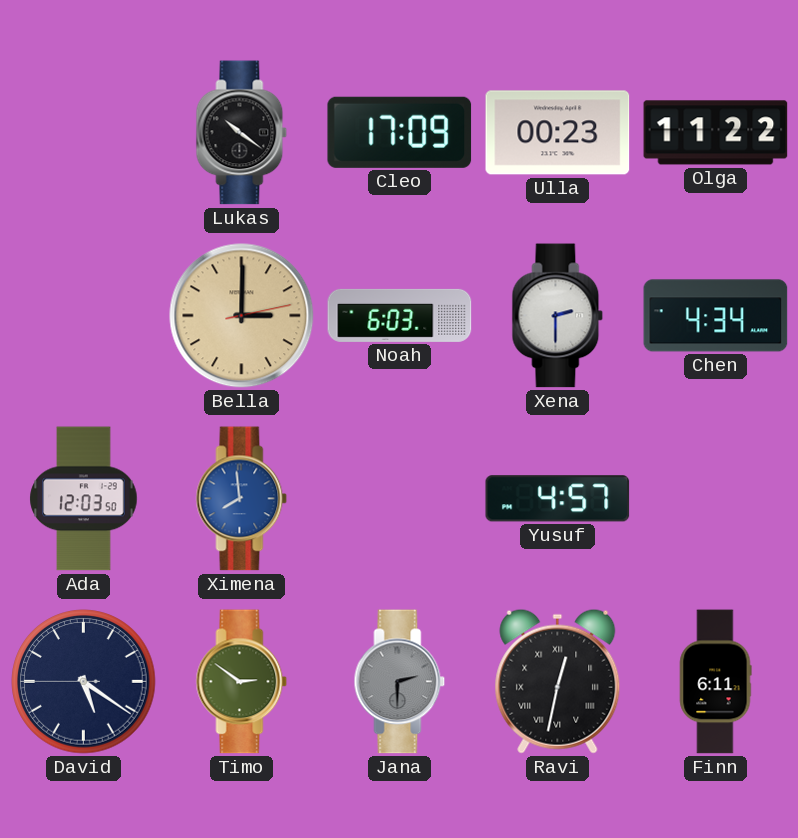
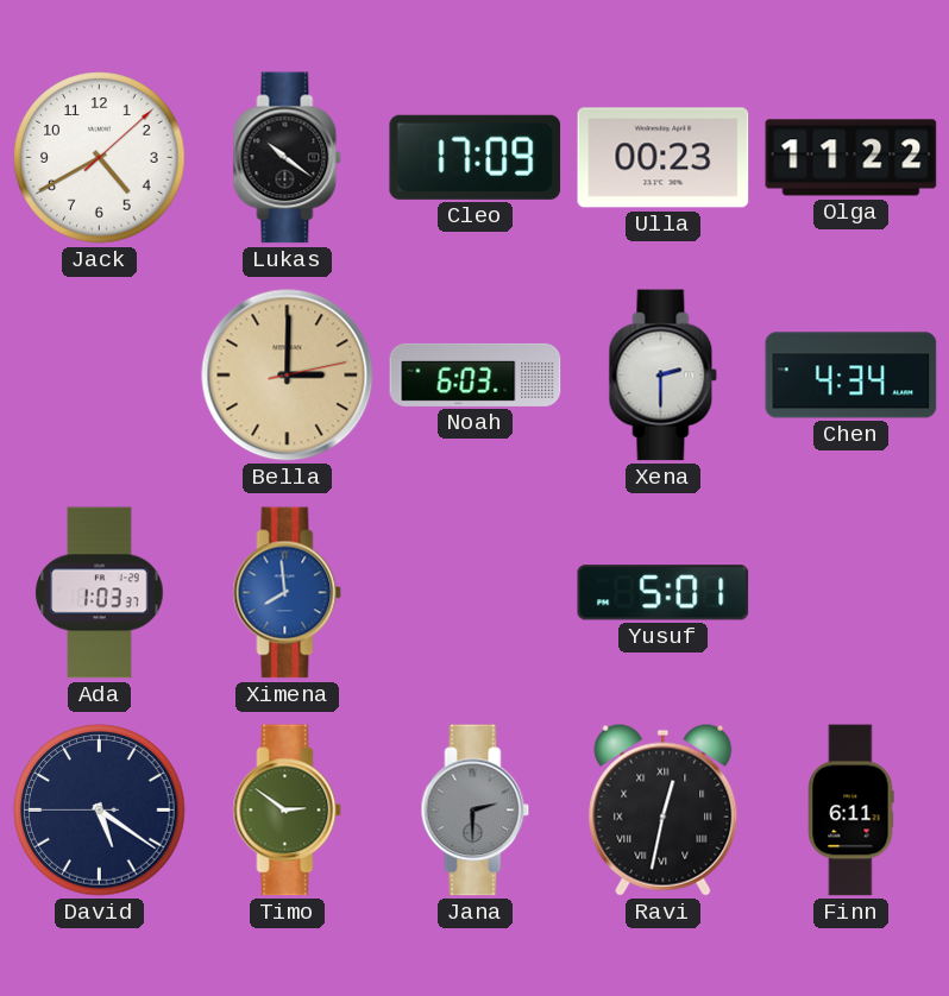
Jack: none -> 4:40 (100, 158)
Ada: 12:03 -> 1:03 (100, 593)
Yusuf: 4:57 -> 5:01 (664, 593)
